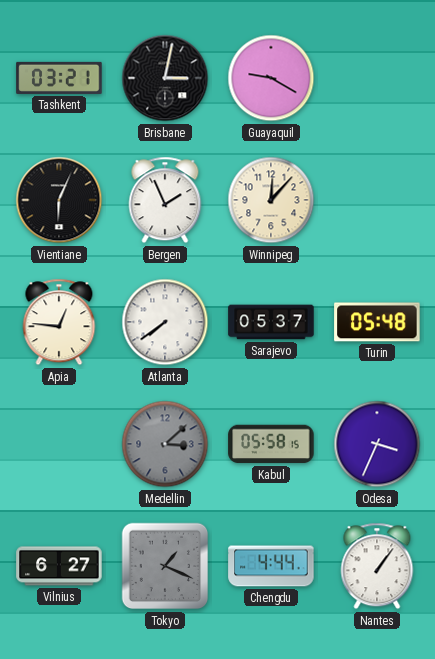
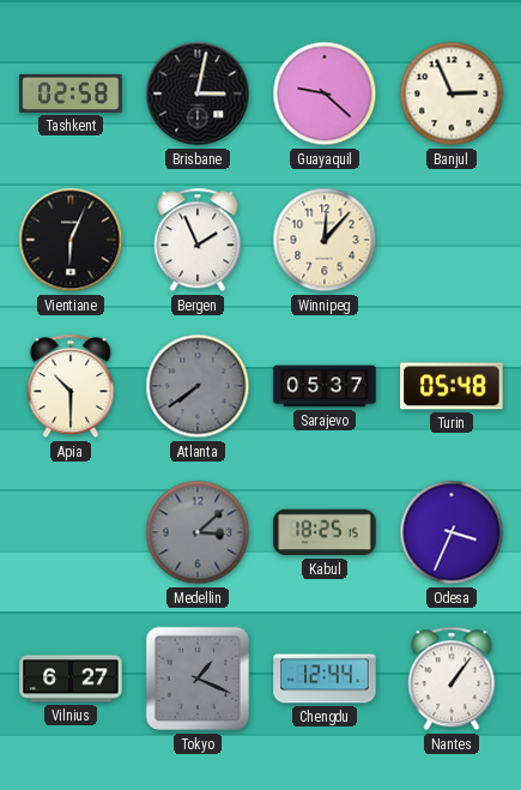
Tashkent: 03:21 -> 02:58 (71, 94)
Guayaquil: 9:20 -> 9:22 (325, 94)
Banjul: none -> 2:56 (452, 94)
Apia: 12:46 -> 10:30 (71, 386)
Atlanta dial: white -> grey (198, 386)
Kabul: 05:58 -> 18:25 (325, 532)
Chengdu: 4:44 -> 12:44 (325, 679)
